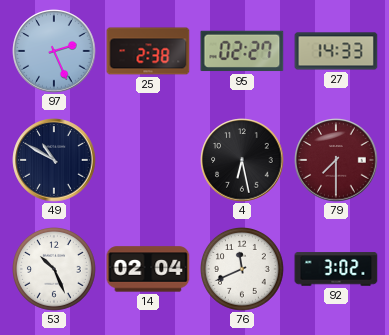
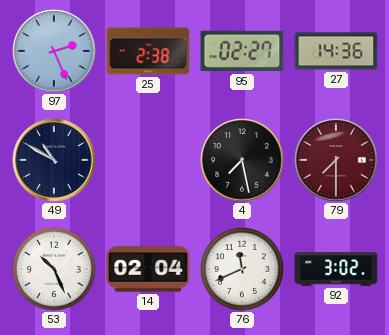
27: 14:33 -> 14:36 (336, 51)
4: 6:28 -> 7:28 (242, 160)
